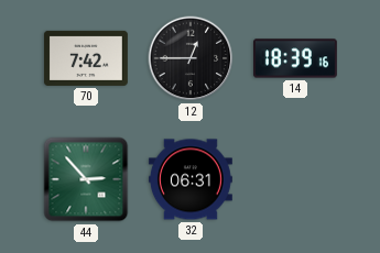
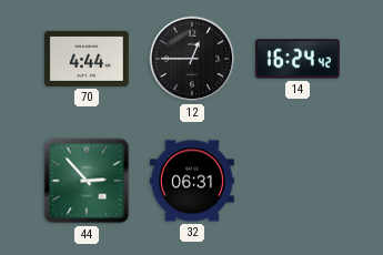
70: 7:42 -> 4:44 (87, 59)
14: 18:39 -> 16:24 (298, 59)
